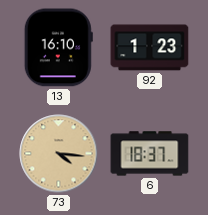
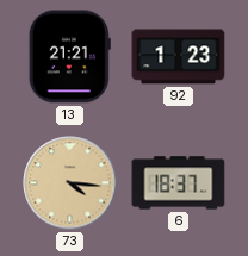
13: 16:10 -> 21:21 (69, 57)
